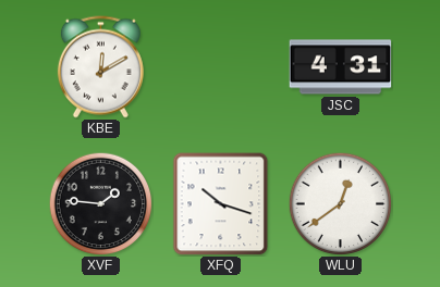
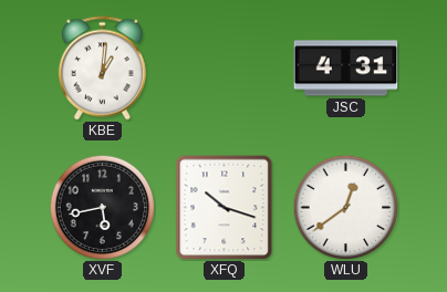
KBE: 12:10 -> 1:01 (102, 69)
XVF: 1:46 -> 5:43 (102, 207)
